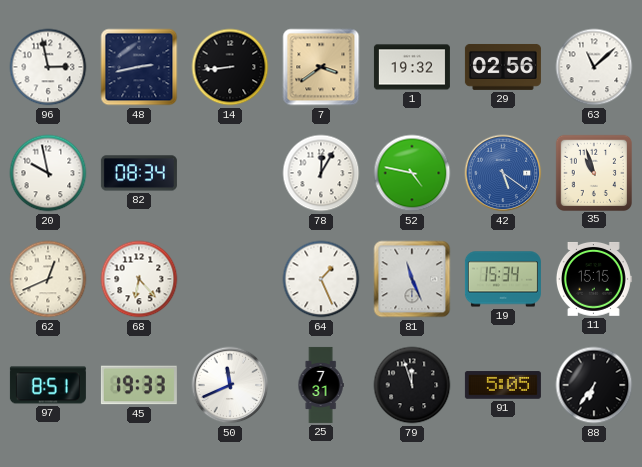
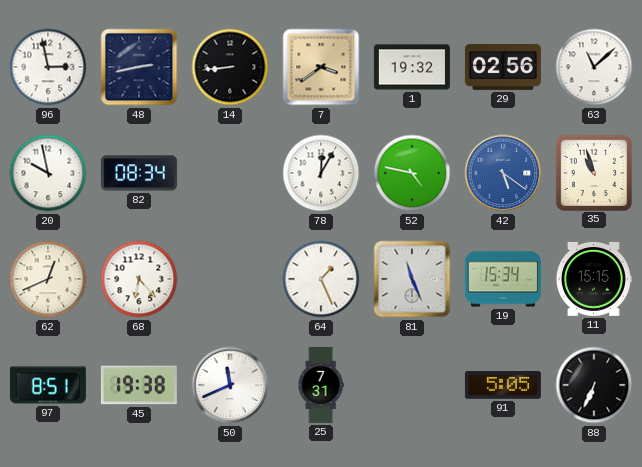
45: 19:33 -> 19:38 (139, 385)
79: 11:57 -> none (412, 385)
88: 6:36 -> 6:34 (594, 385)
